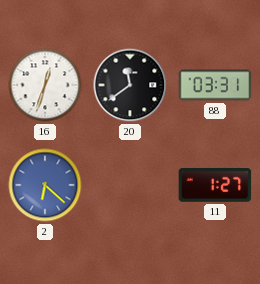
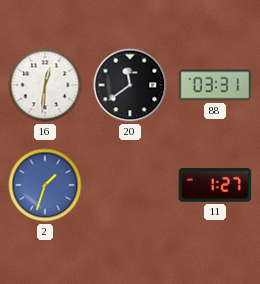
16: 12:33 -> 12:31 (45, 85)
2: 6:22 -> 1:33 (45, 185)
